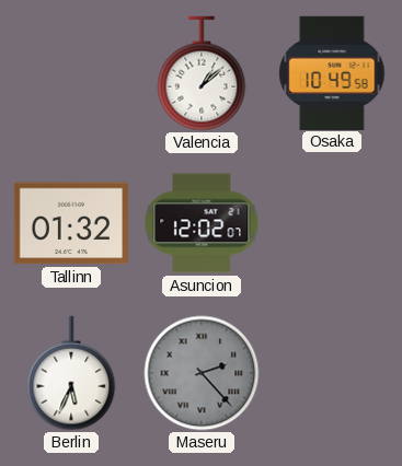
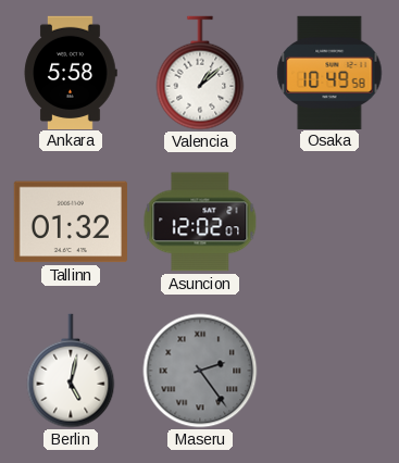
Ankara: none -> 5:58 (71, 72)
Berlin: 5:34 -> 5:02 (71, 371)
Maseru: 2:23 -> 2:24 (200, 371)
